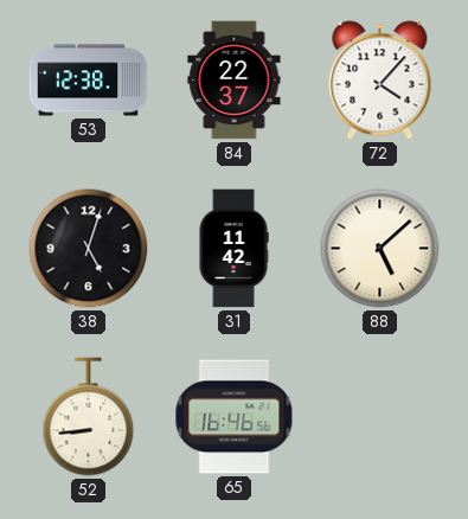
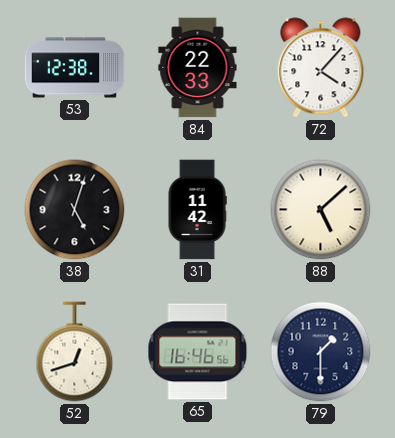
84: 22:37 -> 22:33 (198, 68)
52: 8:44 -> 12:42 (75, 352)
79: none -> 1:30 (321, 352)
